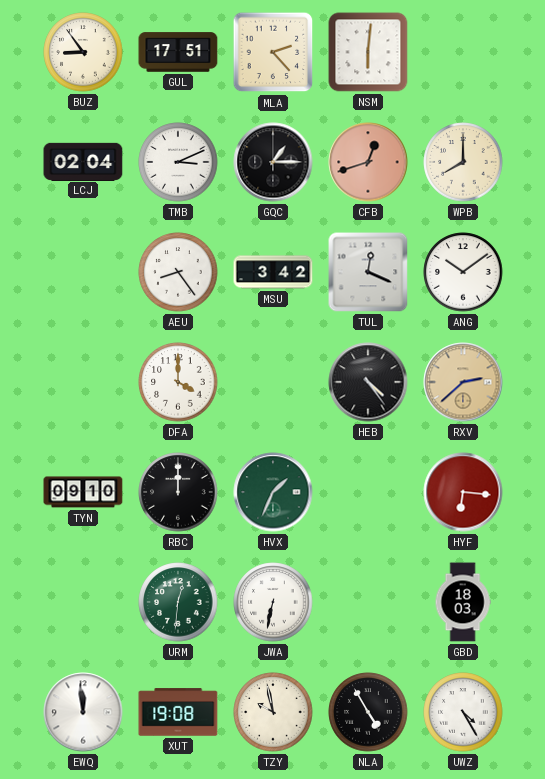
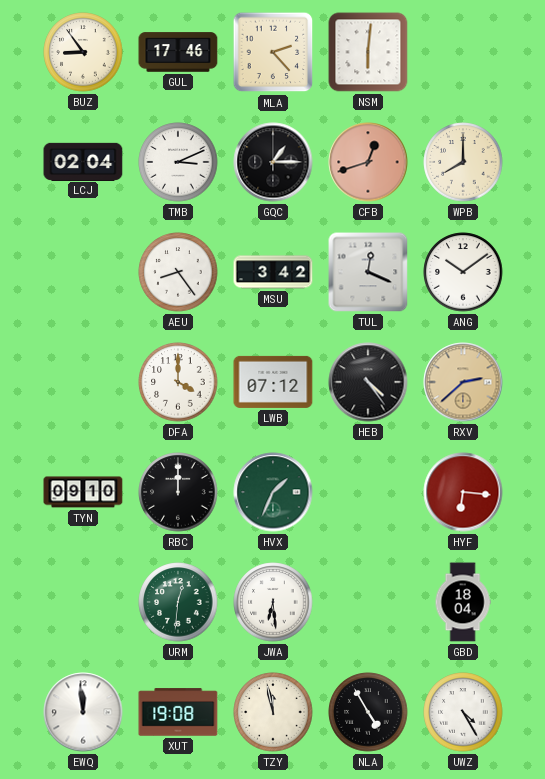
GUL: 17:51 -> 17:46 (178, 52)
LWB: none -> 07:12 (273, 382)
JWA: 6:32 -> 6:29 (273, 602)
GBD: 18:03 -> 18:04 (463, 602)
TZY: 9:58 -> 11:58 (273, 712)
